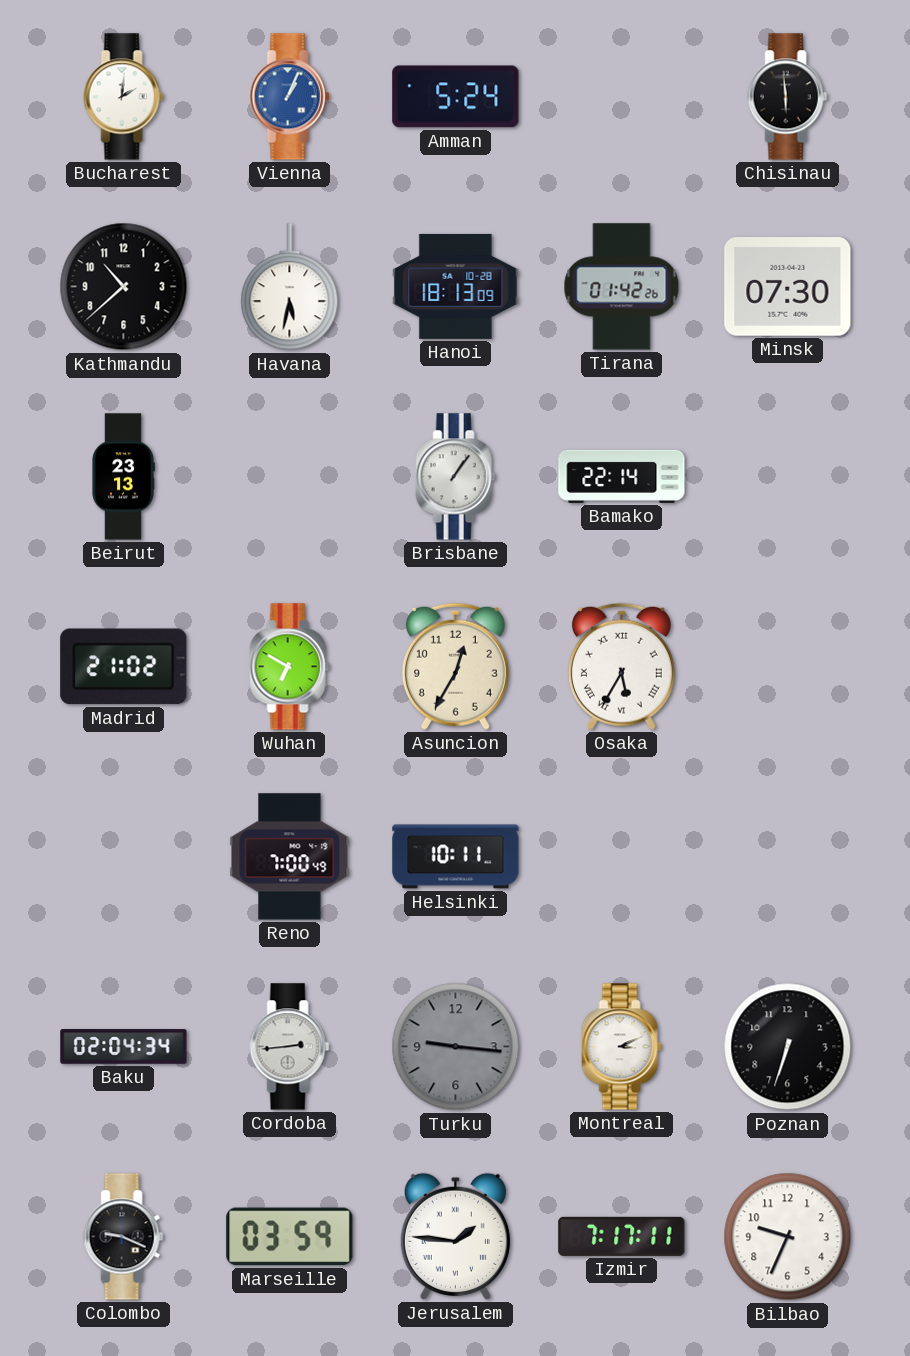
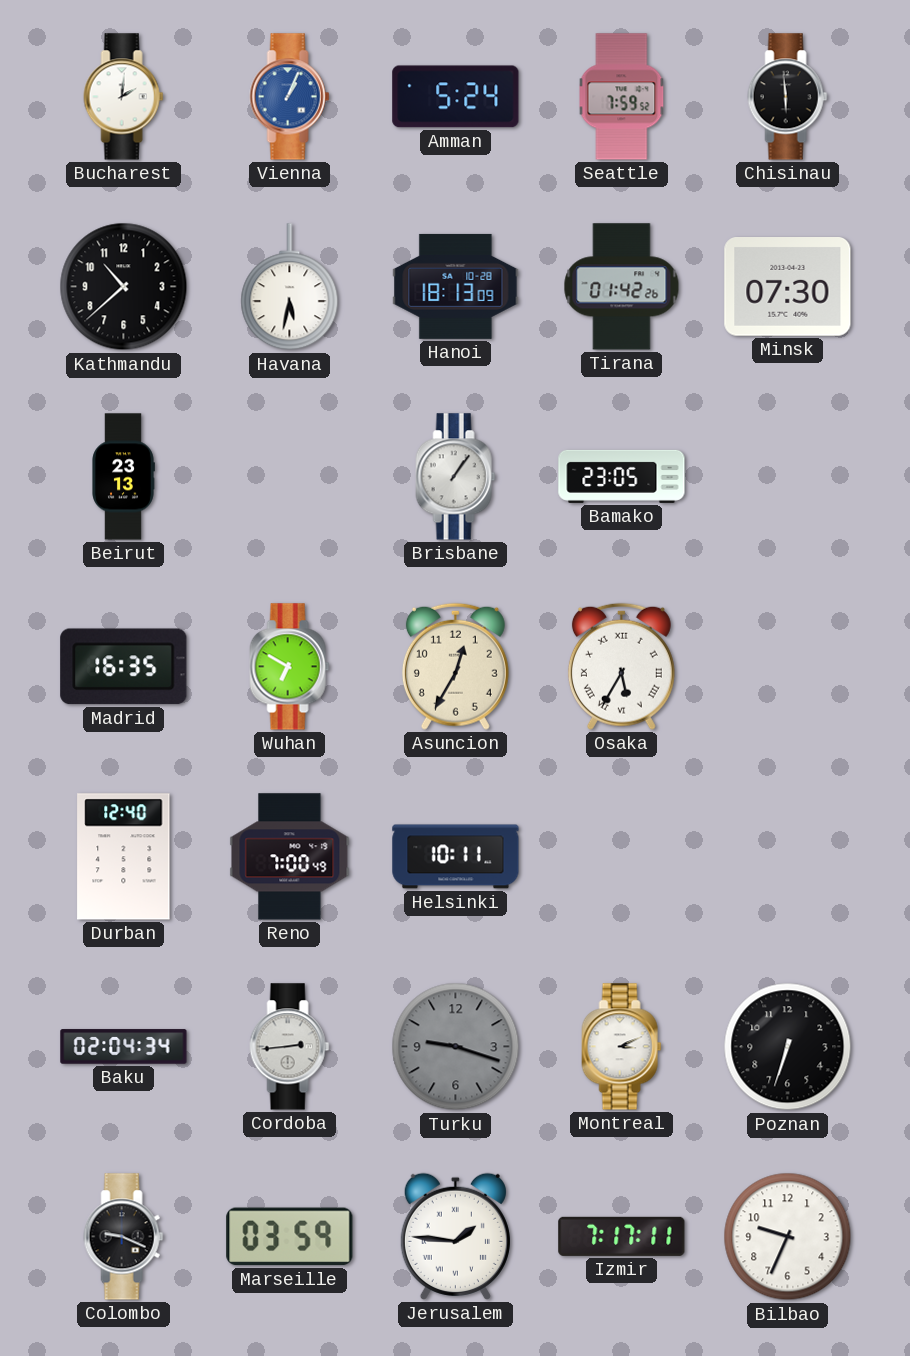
Seattle: none -> 7:59 (622, 97)
Bamako: 22:14 -> 23:05 (622, 476)
Madrid: 21:02 -> 16:35 (124, 667)
Durban: none -> 12:40 (124, 857)
Turku: 9:16 -> 9:18 (456, 1047)
